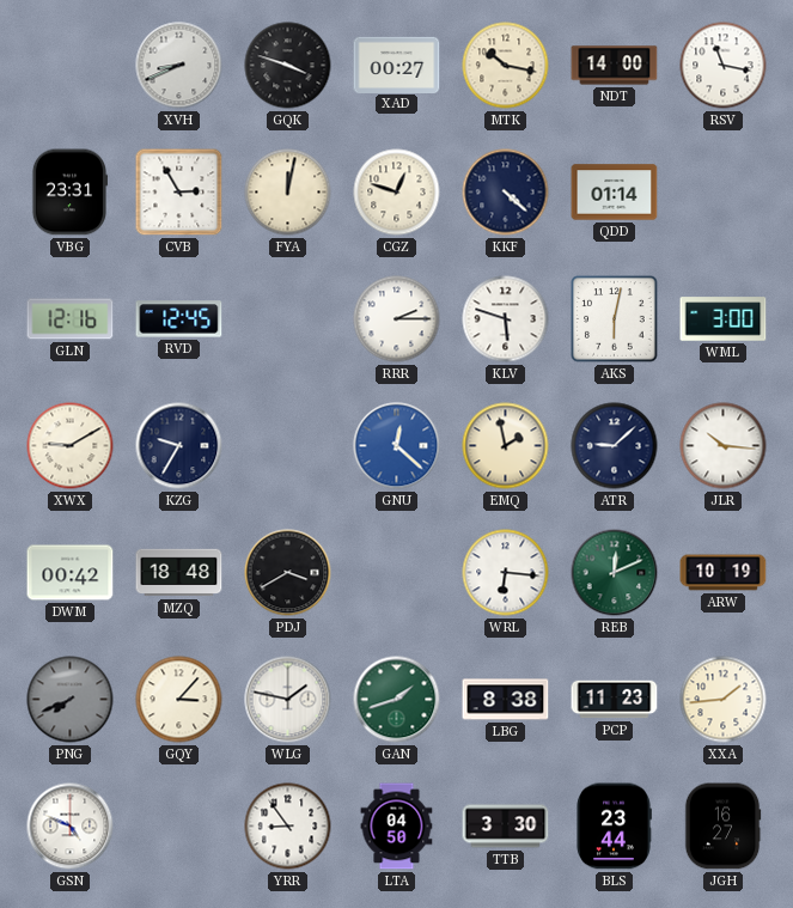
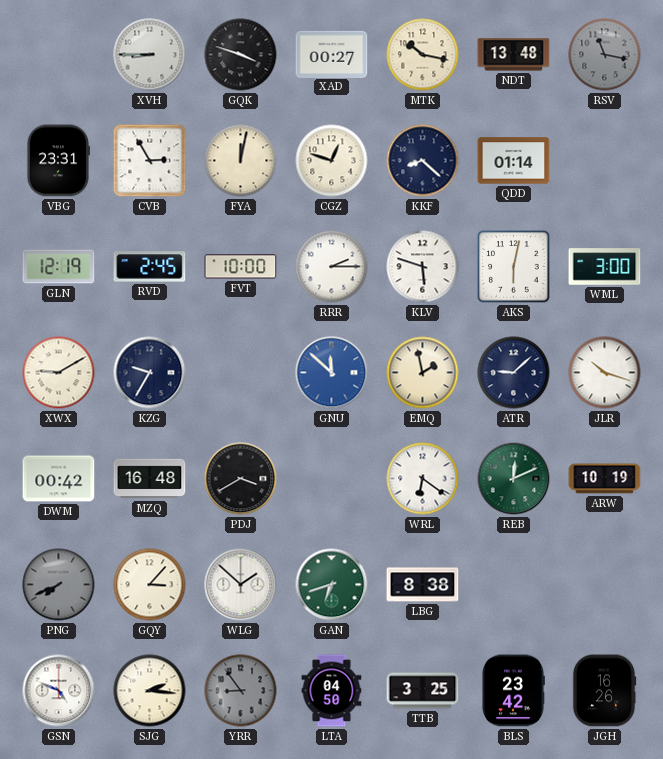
XVH: 8:41 -> 8:45 (150, 55)
NDT: 14:00 -> 13:48 (514, 55)
RSV dial: white -> grey (605, 55)
KKF: 4:22 -> 8:22 (423, 161)
GLN: 12:16 -> 12:19 (59, 267)
RVD: 12:45 -> 2:45 (150, 267)
FVT: none -> 10:00 (241, 267)
GNU: 12:22 -> 11:52 (332, 373)
JLR: 10:16 -> 10:18 (605, 373)
MZQ: 18:48 -> 16:48 (150, 479)
WRL: 6:16 -> 6:21 (423, 479)
WLG: 1:47 -> 1:52 (241, 585)
GAN: 1:42 -> 6:42 (332, 585)
PCP: 11:23 -> none (615, 700)
XXA: 1:44 -> none (724, 700)
SJG: none -> 2:16 (150, 691)
YRR dial: white -> grey (241, 691)
TTB: 3:30 -> 3:25 (423, 691)
BLS: 23:44 -> 23:42 (513, 691)
JGH: 16:27 -> 16:26 (604, 691)
